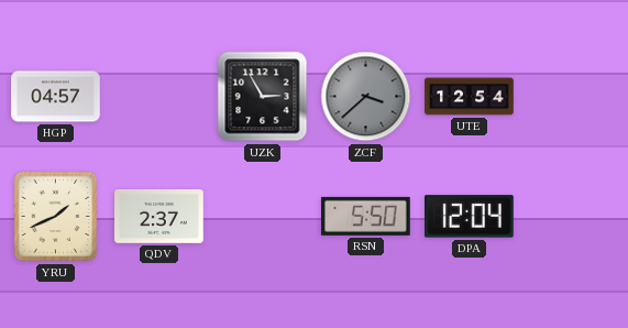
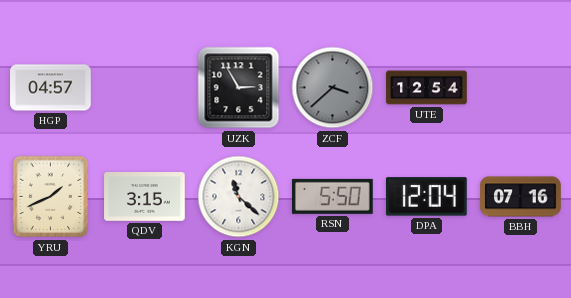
QDV: 2:37 -> 3:15 (145, 197)
KGN: none -> 11:22 (239, 197)
BBH: none -> 07:16 (521, 197)
